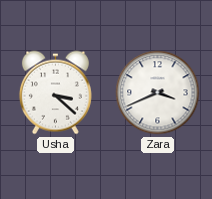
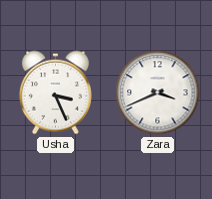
Usha: 3:22 -> 3:26 (55, 93)
